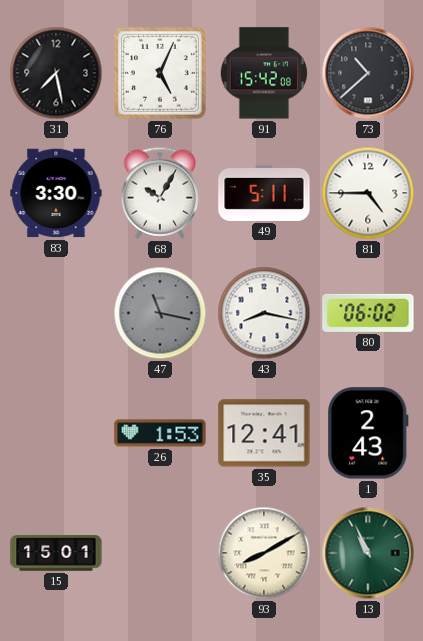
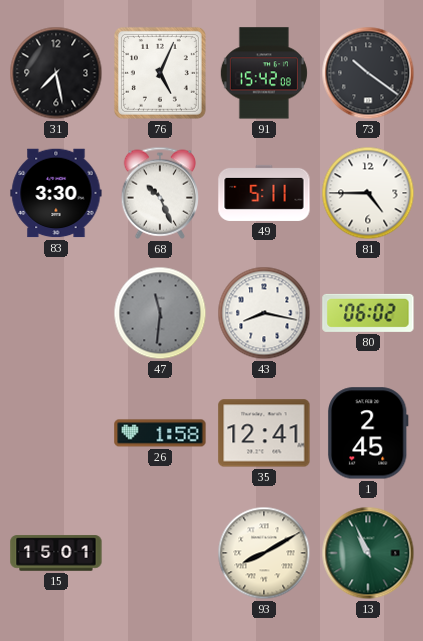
73: 10:38 -> 10:21 (368, 73)
68: 10:05 -> 10:26 (160, 193)
47: 11:17 -> 11:31 (160, 313)
26: 1:53 -> 1:58 (160, 433)
1: 2:43 -> 2:45 (368, 433)
